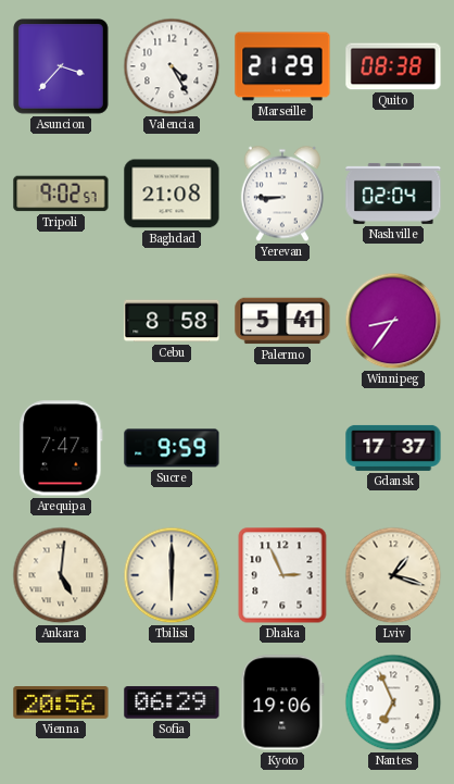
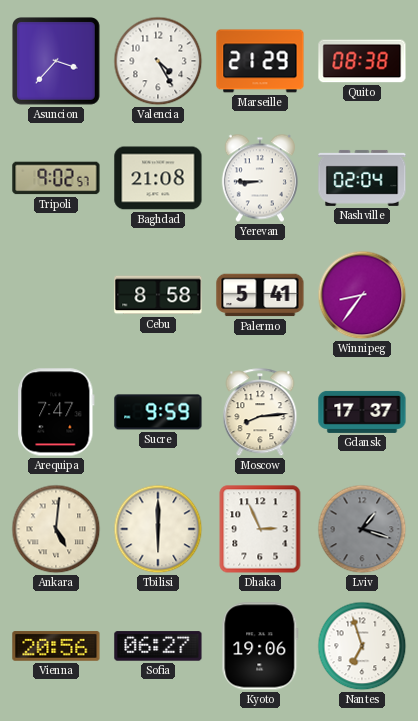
Moscow: none -> 8:14 (260, 413)
Lviv dial: cream -> grey (362, 529)
Sofia: 06:29 -> 06:27 (158, 646)
Nantes: 6:56 -> 6:57 (362, 646)
